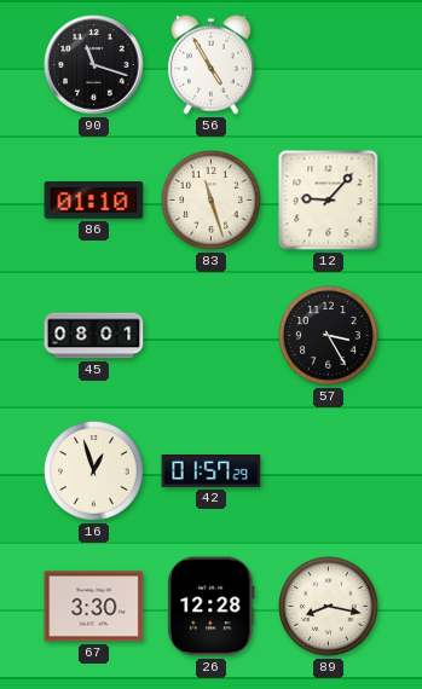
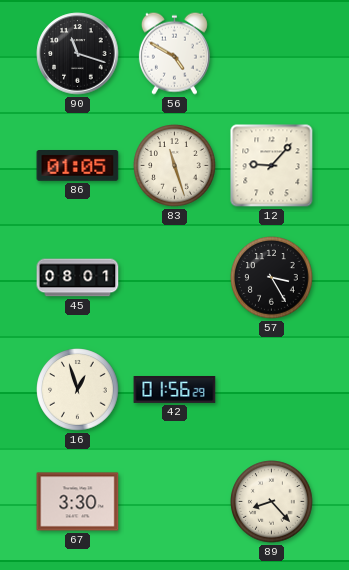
56: 4:55 -> 4:50 (174, 53)
86: 01:10 -> 01:05 (78, 166)
42: 01:57 -> 01:56 (175, 390)
26: 12:28 -> none (212, 607)
89: 8:17 -> 8:23 (272, 502)
